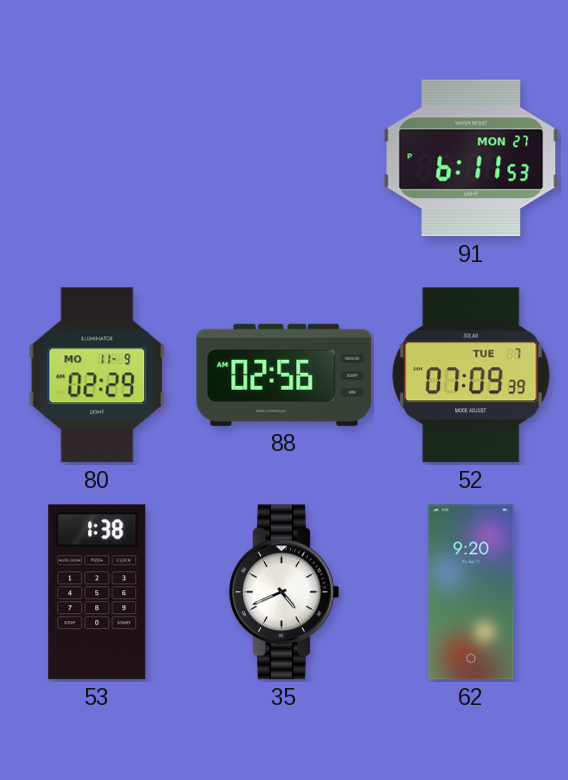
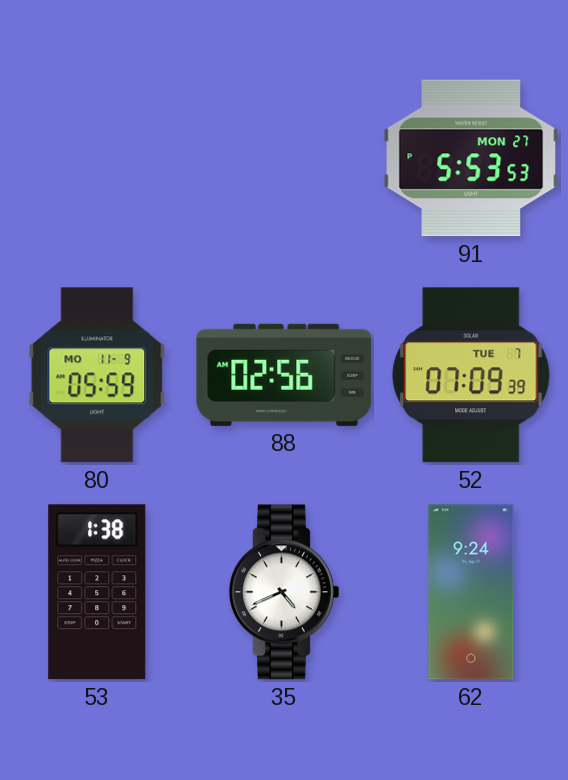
91: 6:11 -> 5:53 (471, 158)
80: 02:29 -> 05:59 (97, 375)
62: 9:20 -> 9:24 (471, 592)
